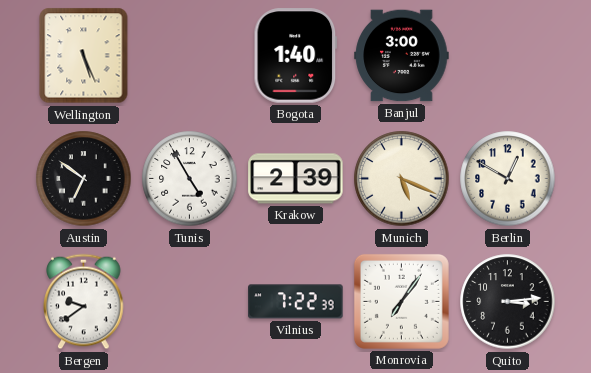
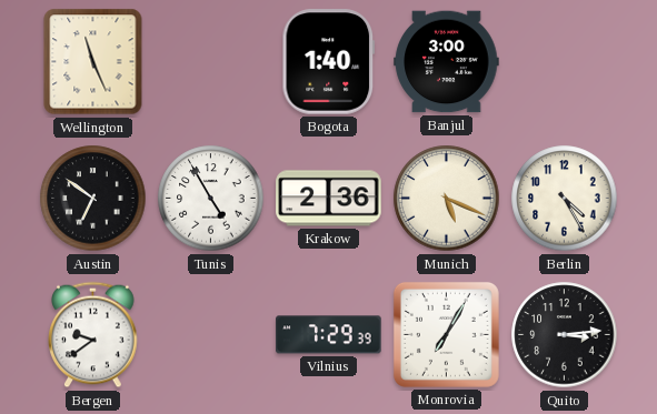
Wellington: 5:26 -> 11:26 (93, 62)
Krakow: 2:39 -> 2:36 (329, 199)
Berlin: 12:50 -> 4:25 (565, 199)
Vilnius: 7:22 -> 7:29 (329, 335)
Monrovia: 7:06 -> 7:05 (446, 334)
